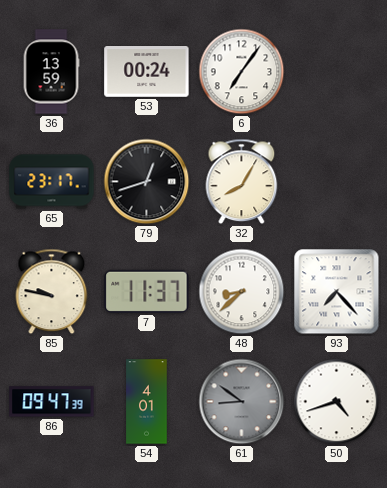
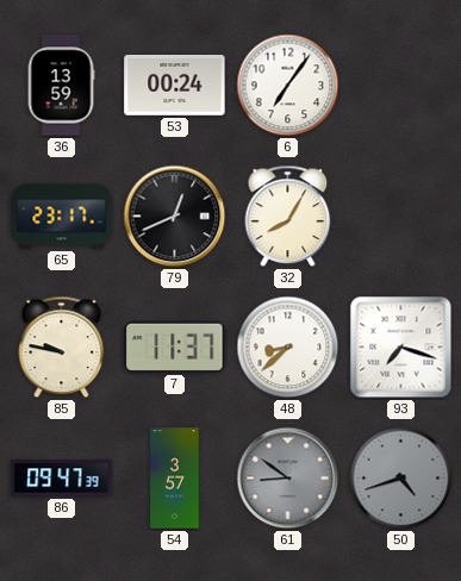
79: 12:42 -> 12:41 (175, 217)
93: 7:23 -> 7:18 (401, 348)
54: 4:01 -> 3:57 (175, 479)
50 dial: white -> grey (401, 479)
